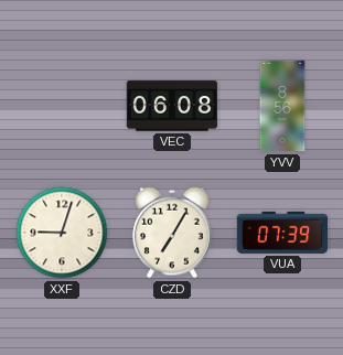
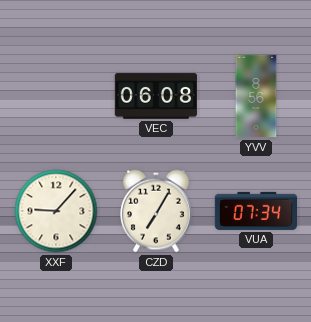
XXF: 9:03 -> 9:07 (56, 211)
VUA: 07:39 -> 07:34 (255, 211)
